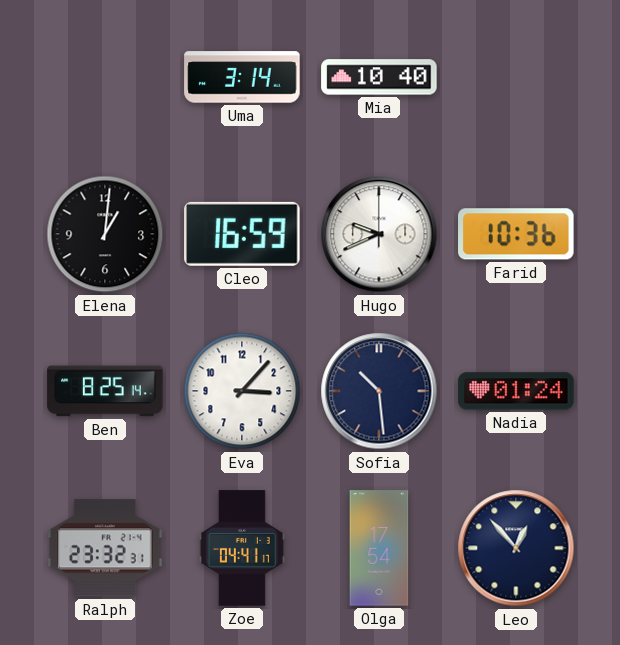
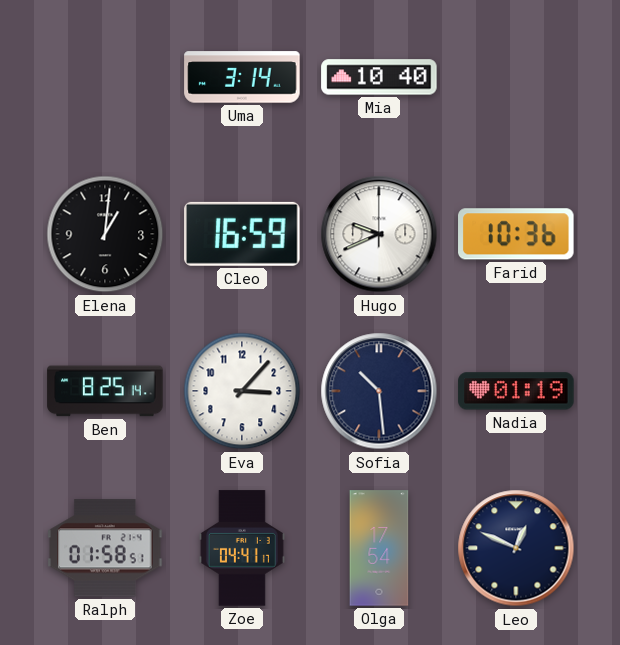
Nadia: 01:24 -> 01:19 (516, 391)
Ralph: 23:32 -> 01:58 (105, 548)
Leo: 12:53 -> 12:49 (516, 548)
